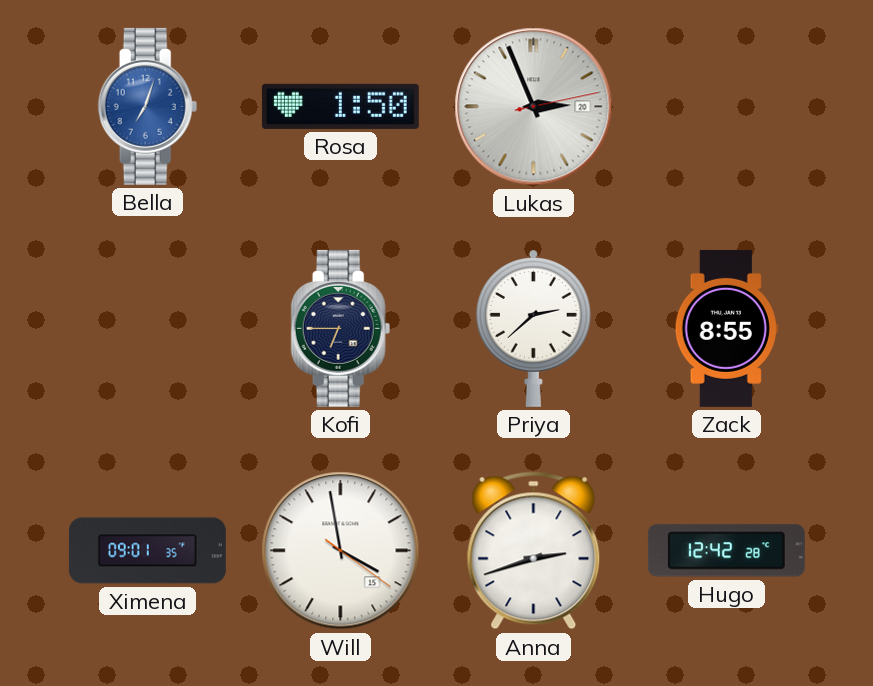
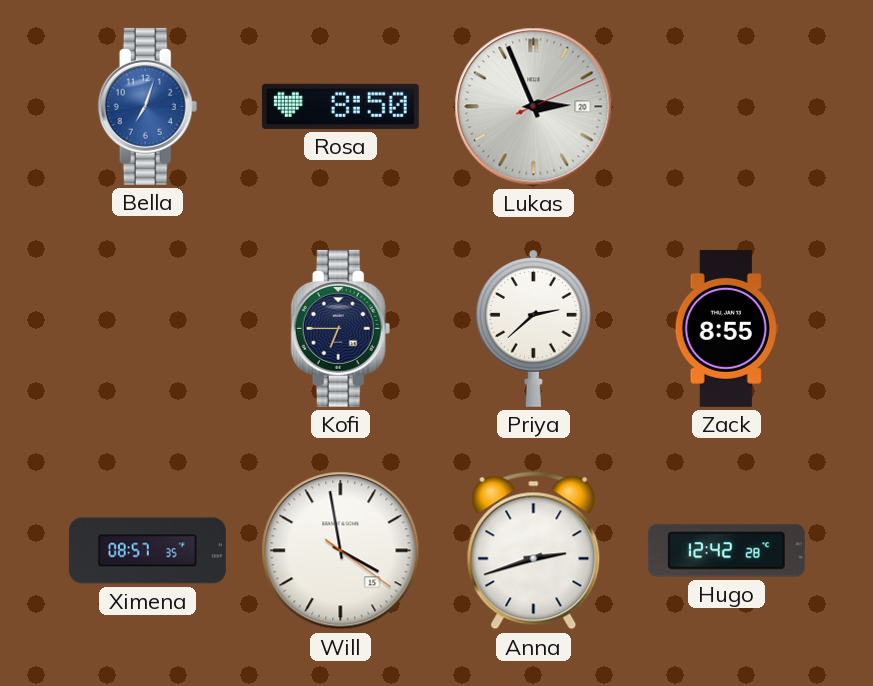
Rosa: 1:50 -> 8:50 (340, 106)
Lukas: 2:56:13 -> 2:56:11 (534, 107)
Ximena: 09:01 -> 08:57 (147, 551)
